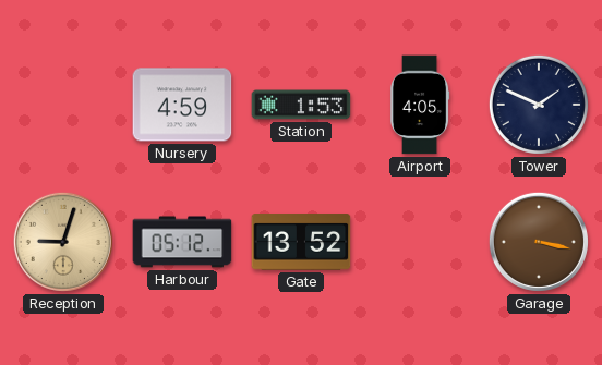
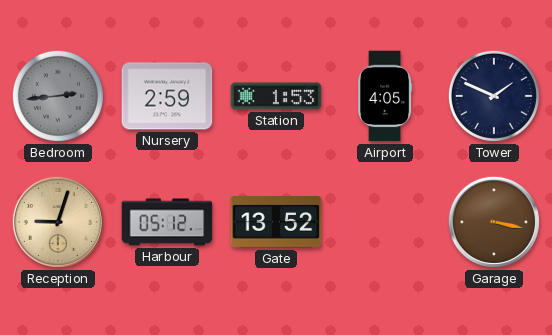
Bedroom: none -> 2:44 (58, 96)
Nursery: 4:59 -> 2:59 (167, 96)
